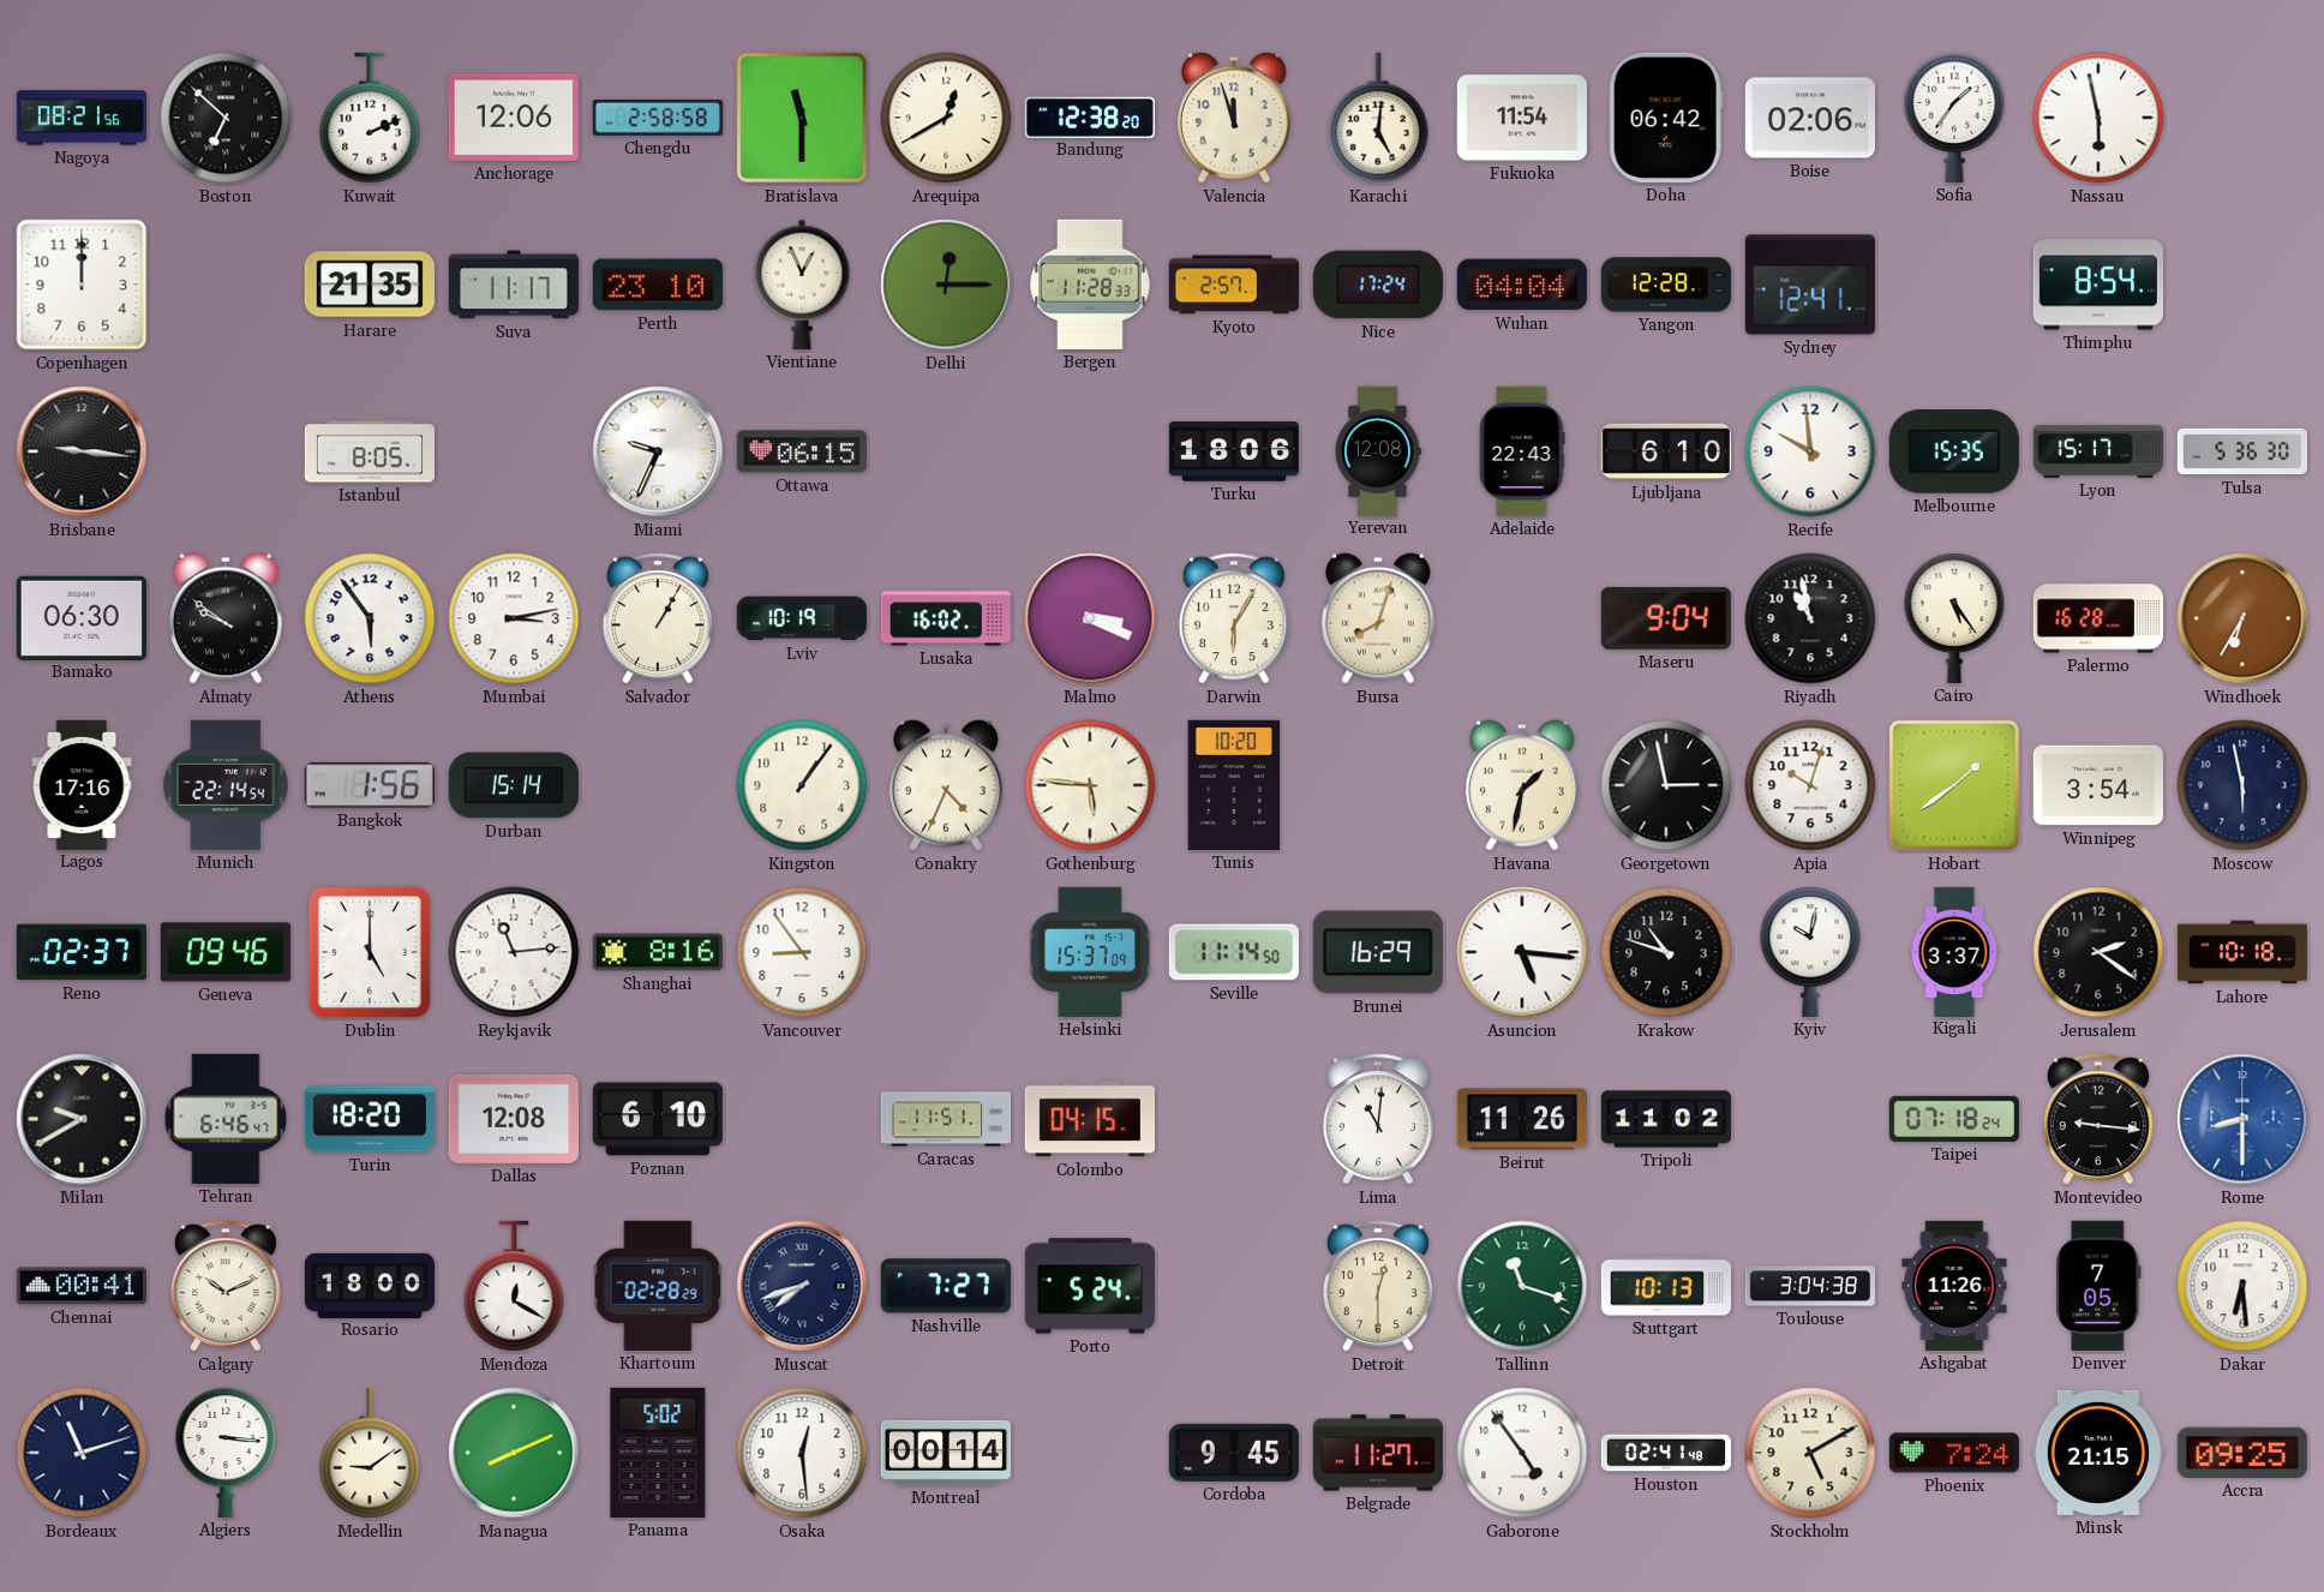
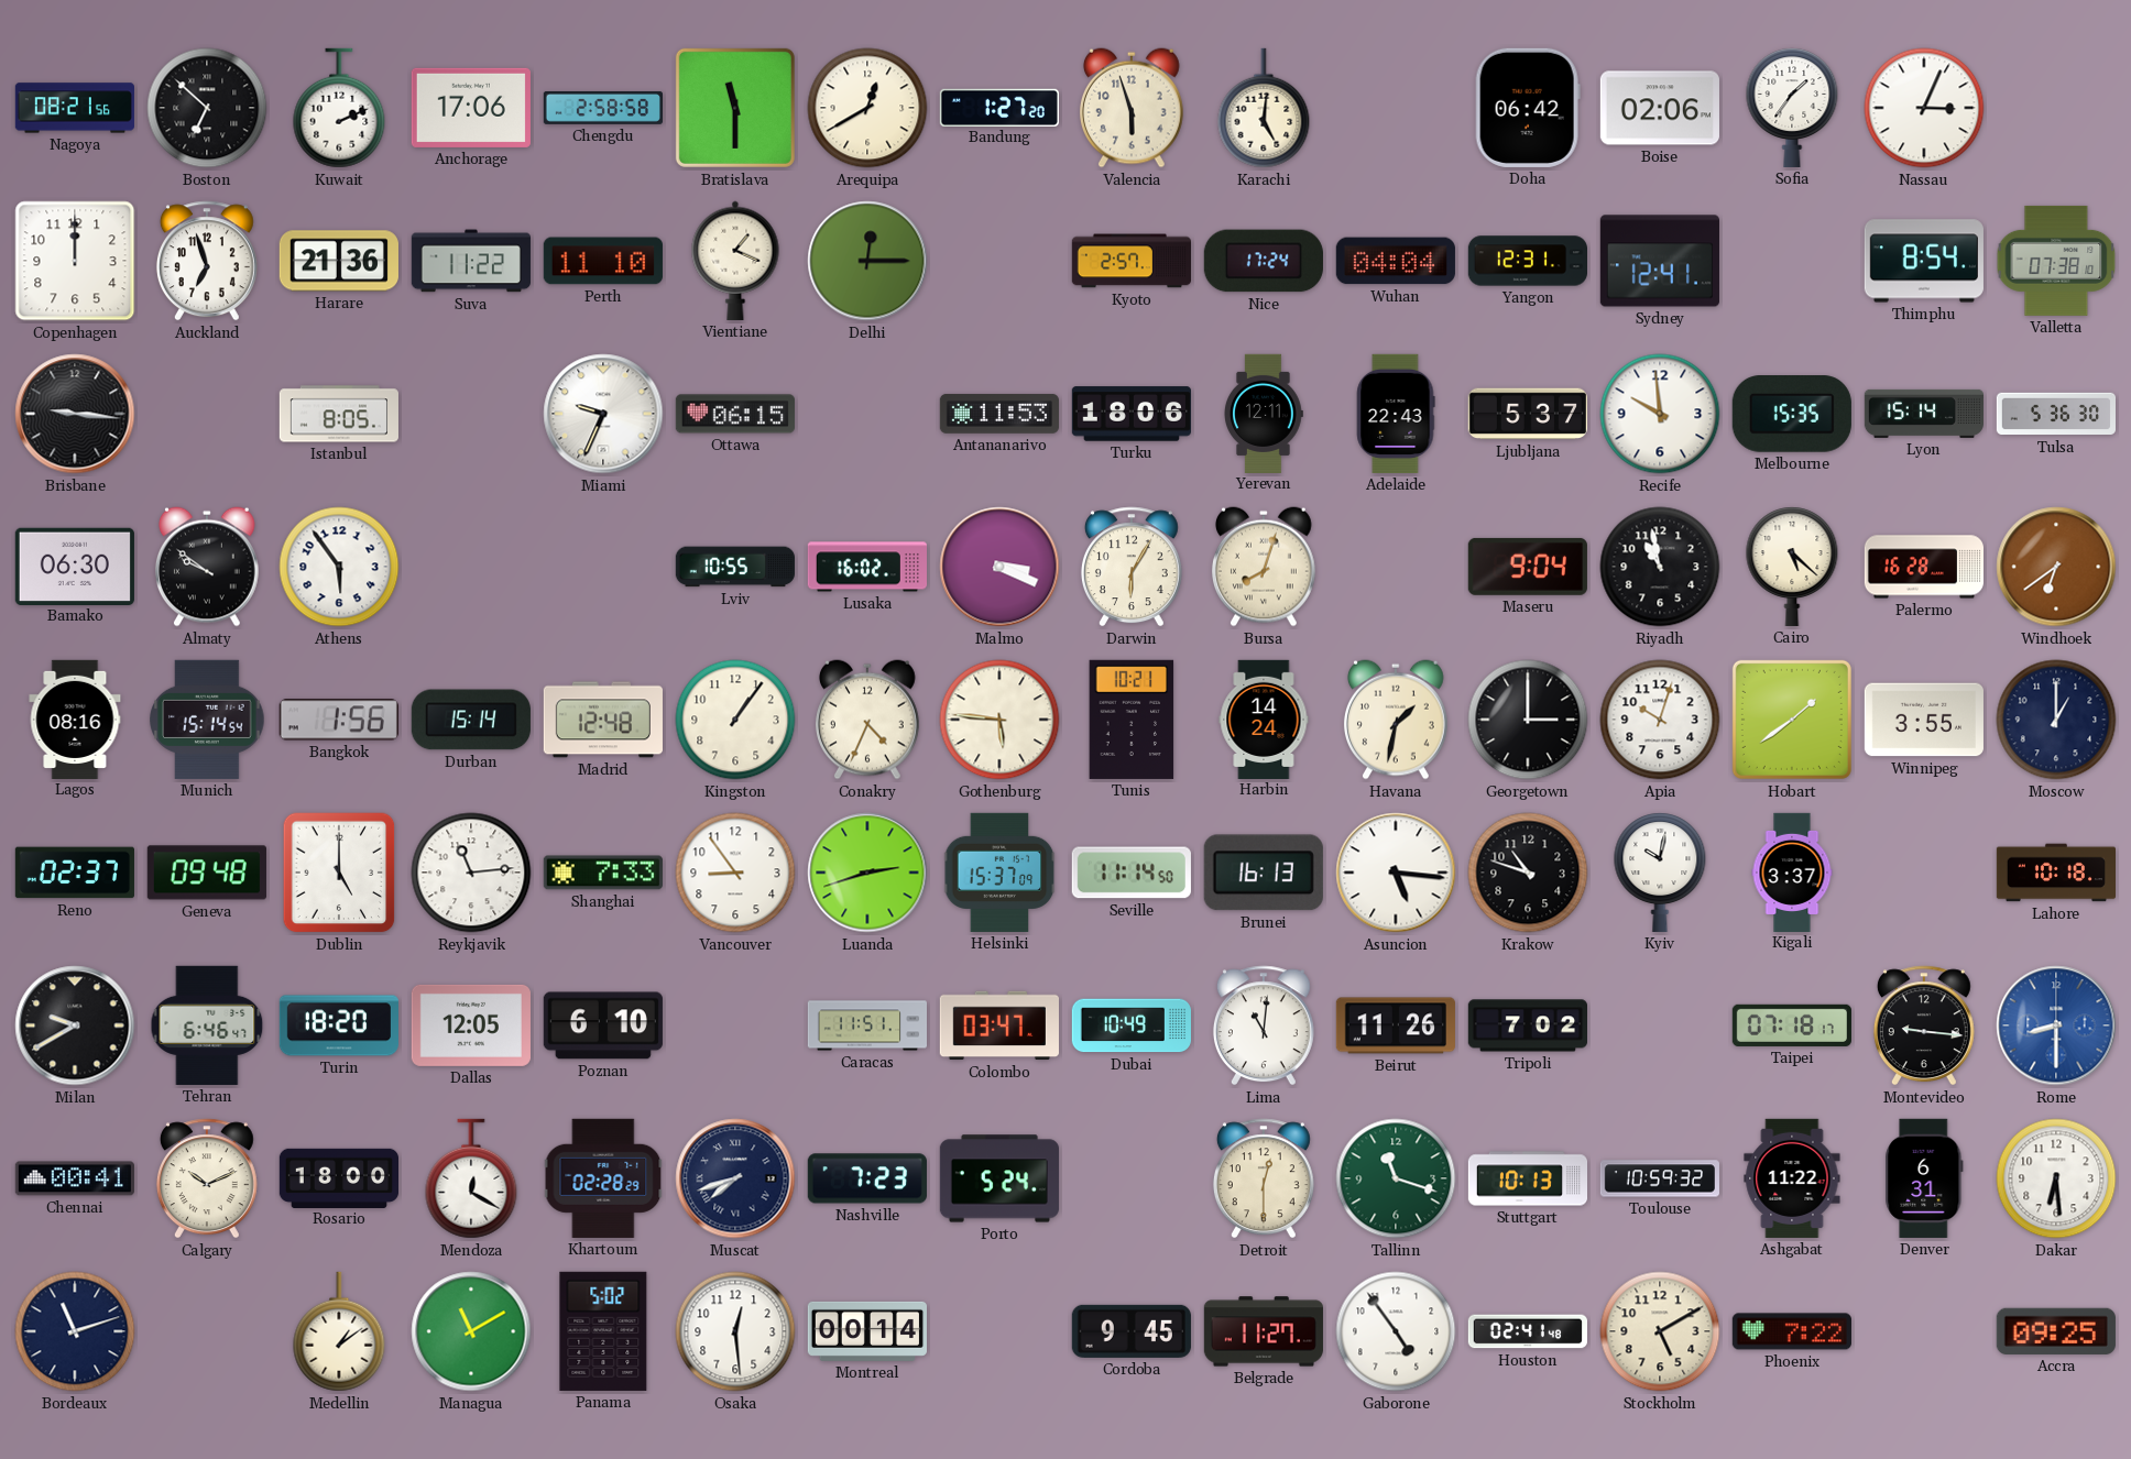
Anchorage: 12:06 -> 17:06 (471, 108)
Bandung: 12:38 -> 1:27 (999, 107)
Valencia: 11:57 -> 5:57 (1132, 108)
Fukuoka: 11:54 -> none (1522, 118)
Nassau: 5:58 -> 3:04 (1924, 108)
Auckland: none -> 6:57 (207, 261)
Harare: 21:35 -> 21:36 (339, 261)
Suva: 11:17 -> 11:22 (471, 261)
Perth: 23:10 -> 11:10 (603, 261)
Vientiane: 12:56 -> 1:19 (735, 261)
Bergen: 11:28 -> none (1090, 285)
Yangon: 12:28 -> 12:31 (1527, 261)
Valletta: none -> 07:38 (2056, 261)
Antananarivo: none -> 11:53 (999, 414)
Yerevan: 12:08 -> 12:11 (1264, 413)
Ljubljana: 6:10 -> 5:37 (1528, 414)
Lyon: 15:17 -> 15:14 (1923, 414)
Mumbai: 3:13 -> none (514, 618)
Salvador: 1:05 -> none (658, 618)
Lviv: 10:19 -> 10:55 (735, 567)
Cairo: 5:24 -> 5:22 (1792, 567)
Windhoek: 6:35 -> 6:39 (2056, 567)
Lagos: 17:16 -> 08:16 (75, 718)
Munich: 22:14 -> 15:14 (207, 720)
Madrid: none -> 12:48 (603, 720)
Tunis: 10:20 -> 10:21 (1132, 720)
Harbin: none -> 14:24 (1264, 718)
Georgetown: 2:58 -> 3:00 (1528, 720)
Winnipeg: 3:54 -> 3:55 (1924, 720)
Moscow: 5:58 -> 1:00 (2056, 720)
Geneva: 09:46 -> 09:48 (207, 873)
Shanghai: 8:16 -> 7:33 (603, 873)
Luanda: none -> 2:42 (867, 873)
Brunei: 16:29 -> 16:13 (1264, 873)
Jerusalem: 2:21 -> none (2098, 952)
Dallas: 12:08 -> 12:05 (471, 1025)
Colombo: 04:15 -> 03:47 (999, 1025)
Dubai: none -> 10:49 (1132, 1025)
Tripoli: 11:02 -> 7:02 (1527, 1025)
Taipei: 07:18:24 -> 07:18:17 (1792, 1025)
Nashville: 7:27 -> 7:23 (867, 1178)
Toulouse: 3:04 -> 10:59 (1660, 1178)
Ashgabat: 11:26 -> 11:22 (1792, 1178)
Denver: 7:05 -> 6:31 (1924, 1178)
Algiers: 3:16 -> none (226, 1453)
Medellin: 9:09 -> 1:09 (339, 1331)
Managua: 8:11 -> 11:10 (471, 1331)
Phoenix: 7:24 -> 7:22 (1792, 1331)
Minsk: 21:15 -> none (2098, 1453)
